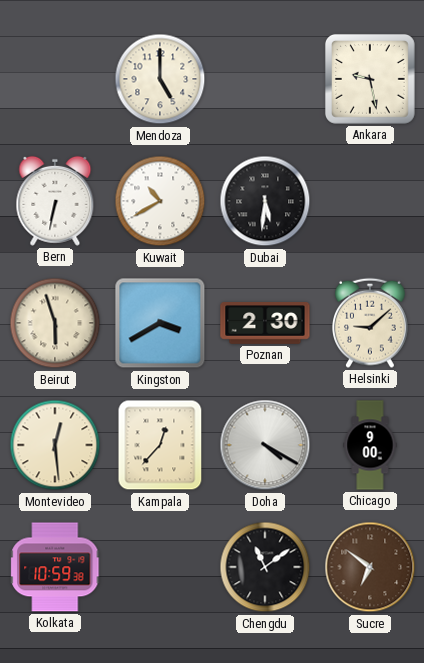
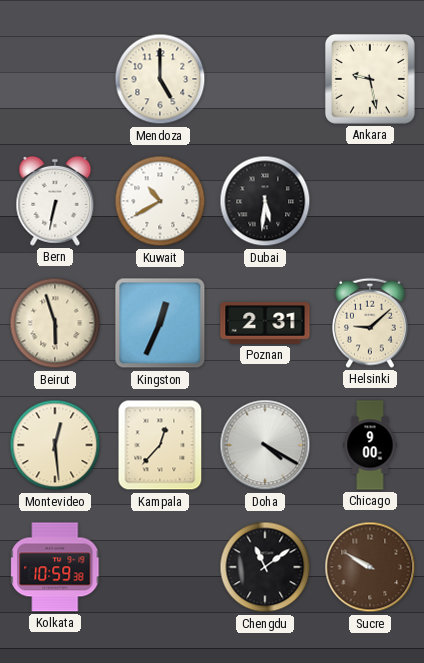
Kingston: 3:40 -> 12:34 (160, 323)
Poznan: 2:30 -> 2:31 (265, 324)
Sucre: 6:51 -> 9:50 (370, 567)
